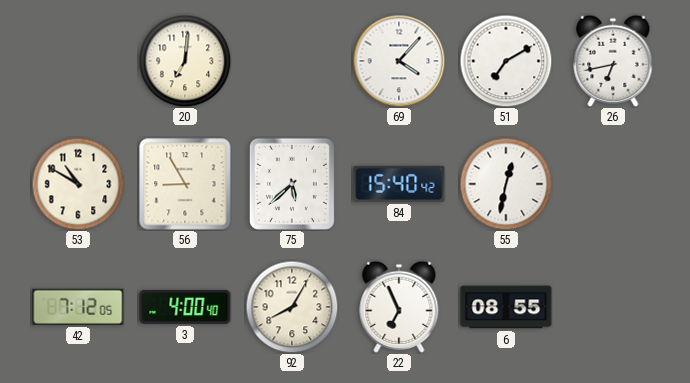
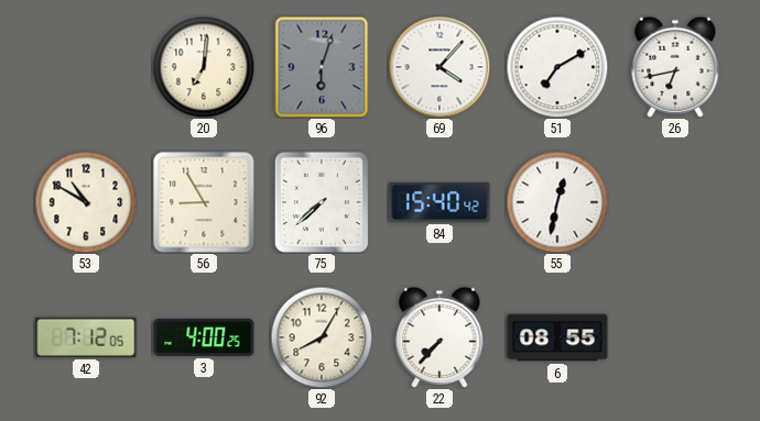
96: none -> 6:03 (322, 67)
75: 5:38 -> 7:38 (322, 202)
3: 4:00:40 -> 4:00:25 (204, 337)
22: 6:56 -> 7:37 (439, 337)
